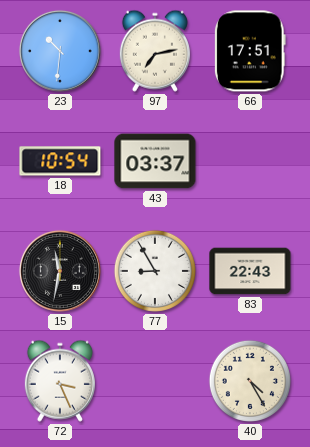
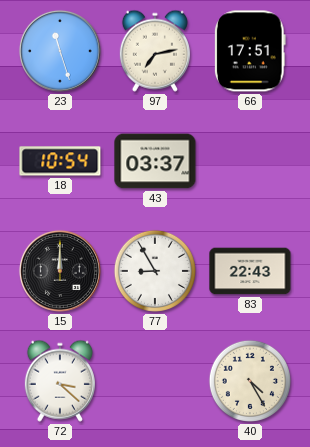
23: 10:31 -> 11:27 (60, 51)
15: 11:32 -> 12:00 (60, 271)
72: 3:26 -> 3:22 (60, 381)
